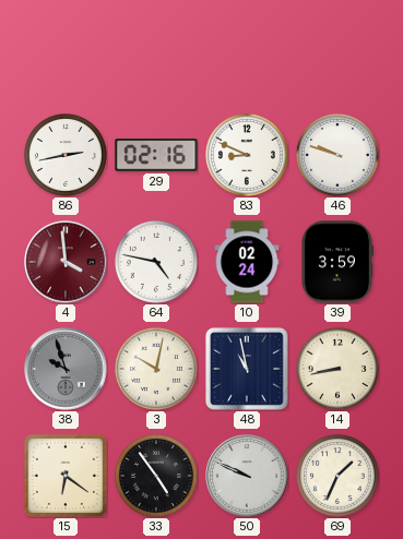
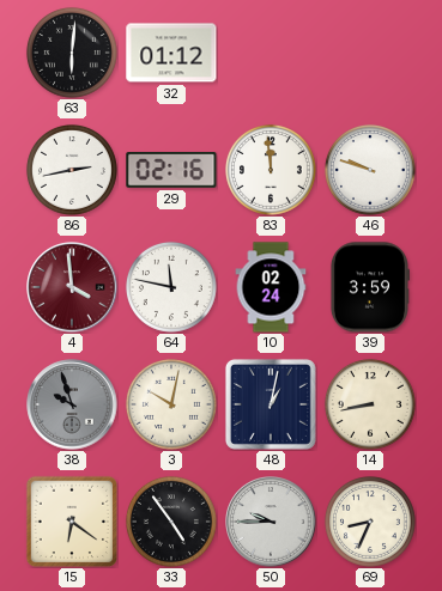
63: none -> 6:01 (72, 53)
32: none -> 01:12 (171, 53)
83: 8:49 -> 11:59 (271, 170)
64: 4:47 -> 11:47 (171, 287)
48: 10:58 -> 1:02 (271, 404)
50: 9:49 -> 9:45 (271, 522)
69: 1:34 -> 8:34 (370, 522)
